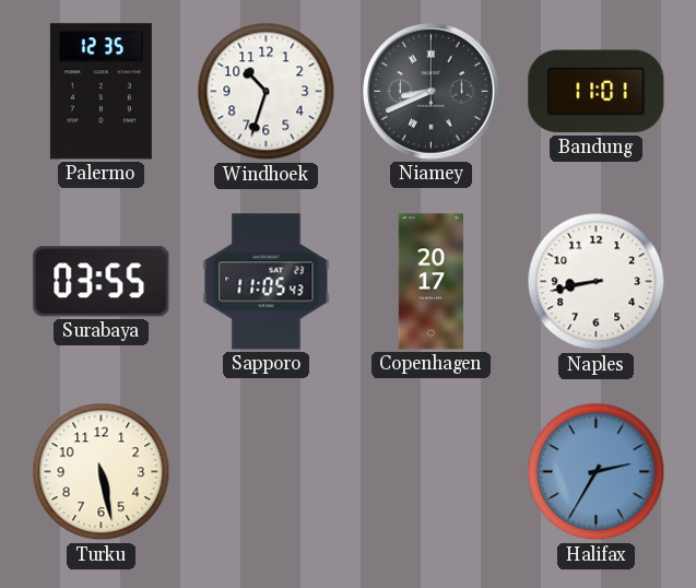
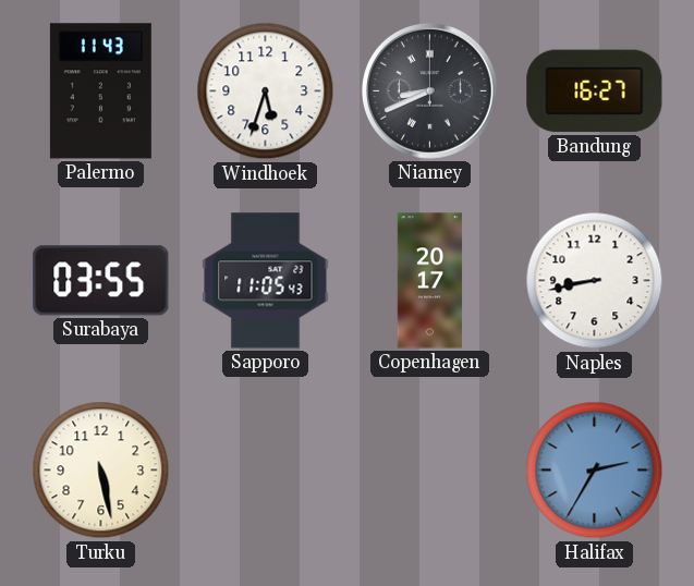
Palermo: 12:35 -> 11:43 (100, 91)
Windhoek: 10:33 -> 5:33 (266, 91)
Bandung: 11:01 -> 16:27 (595, 91)
